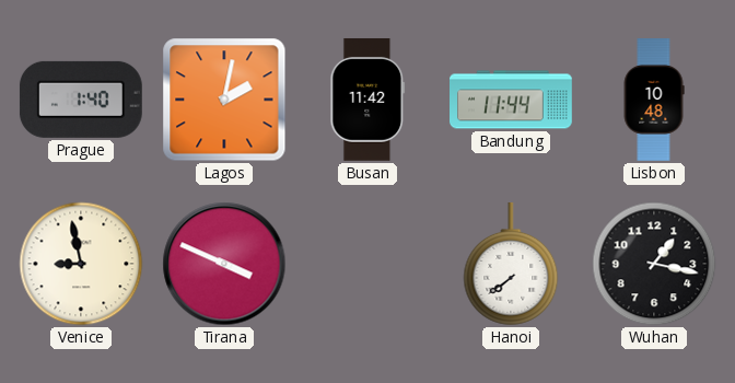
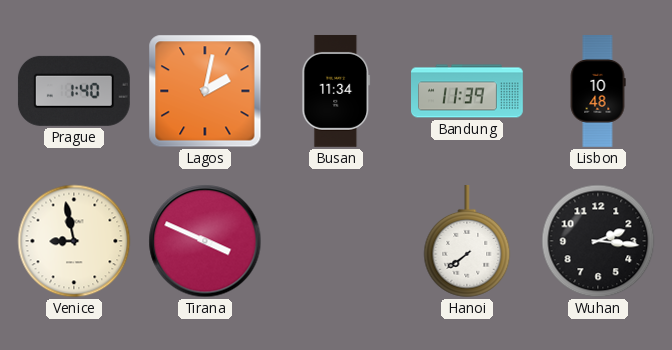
Busan: 11:42 -> 11:34 (336, 91)
Bandung: 11:44 -> 11:39 (468, 91)
Wuhan: 1:17 -> 2:16 (598, 241)
